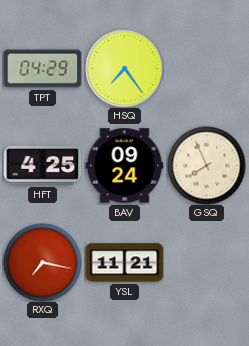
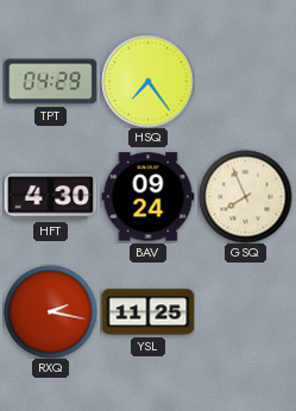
HFT: 4:25 -> 4:30 (50, 197)
RXQ: 7:17 -> 2:17 (50, 311)
YSL: 11:21 -> 11:25 (147, 312)
